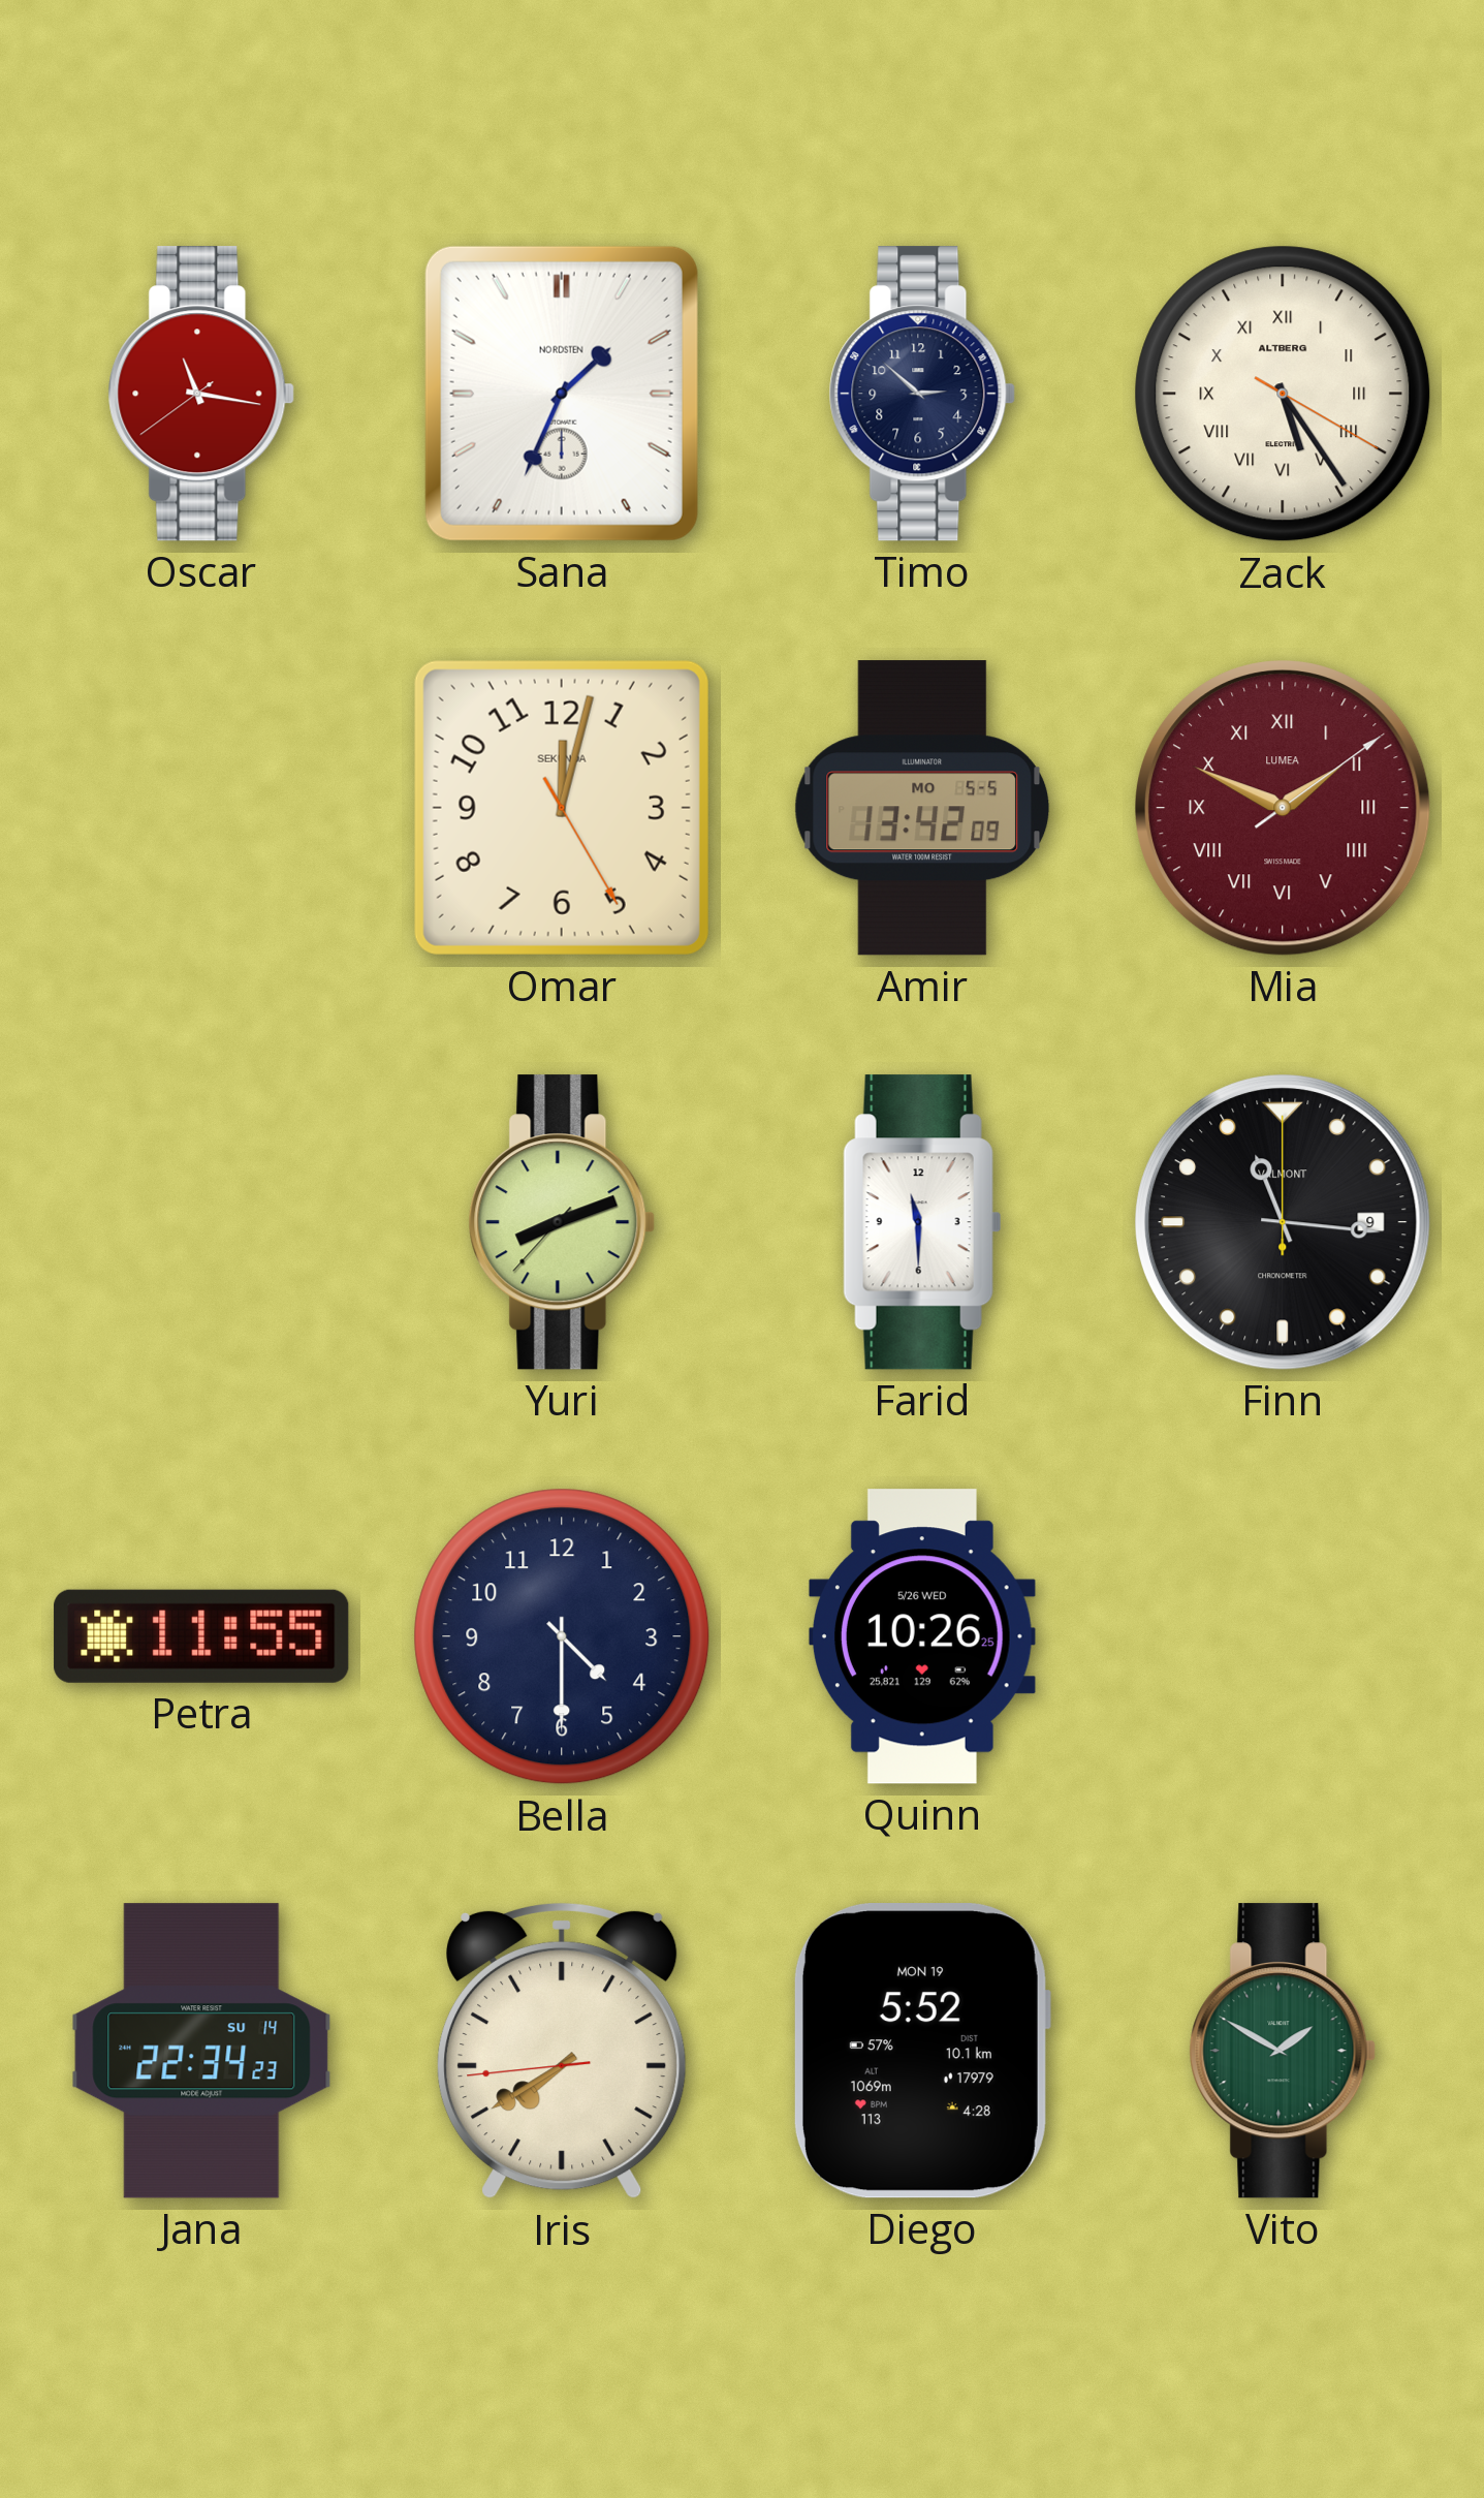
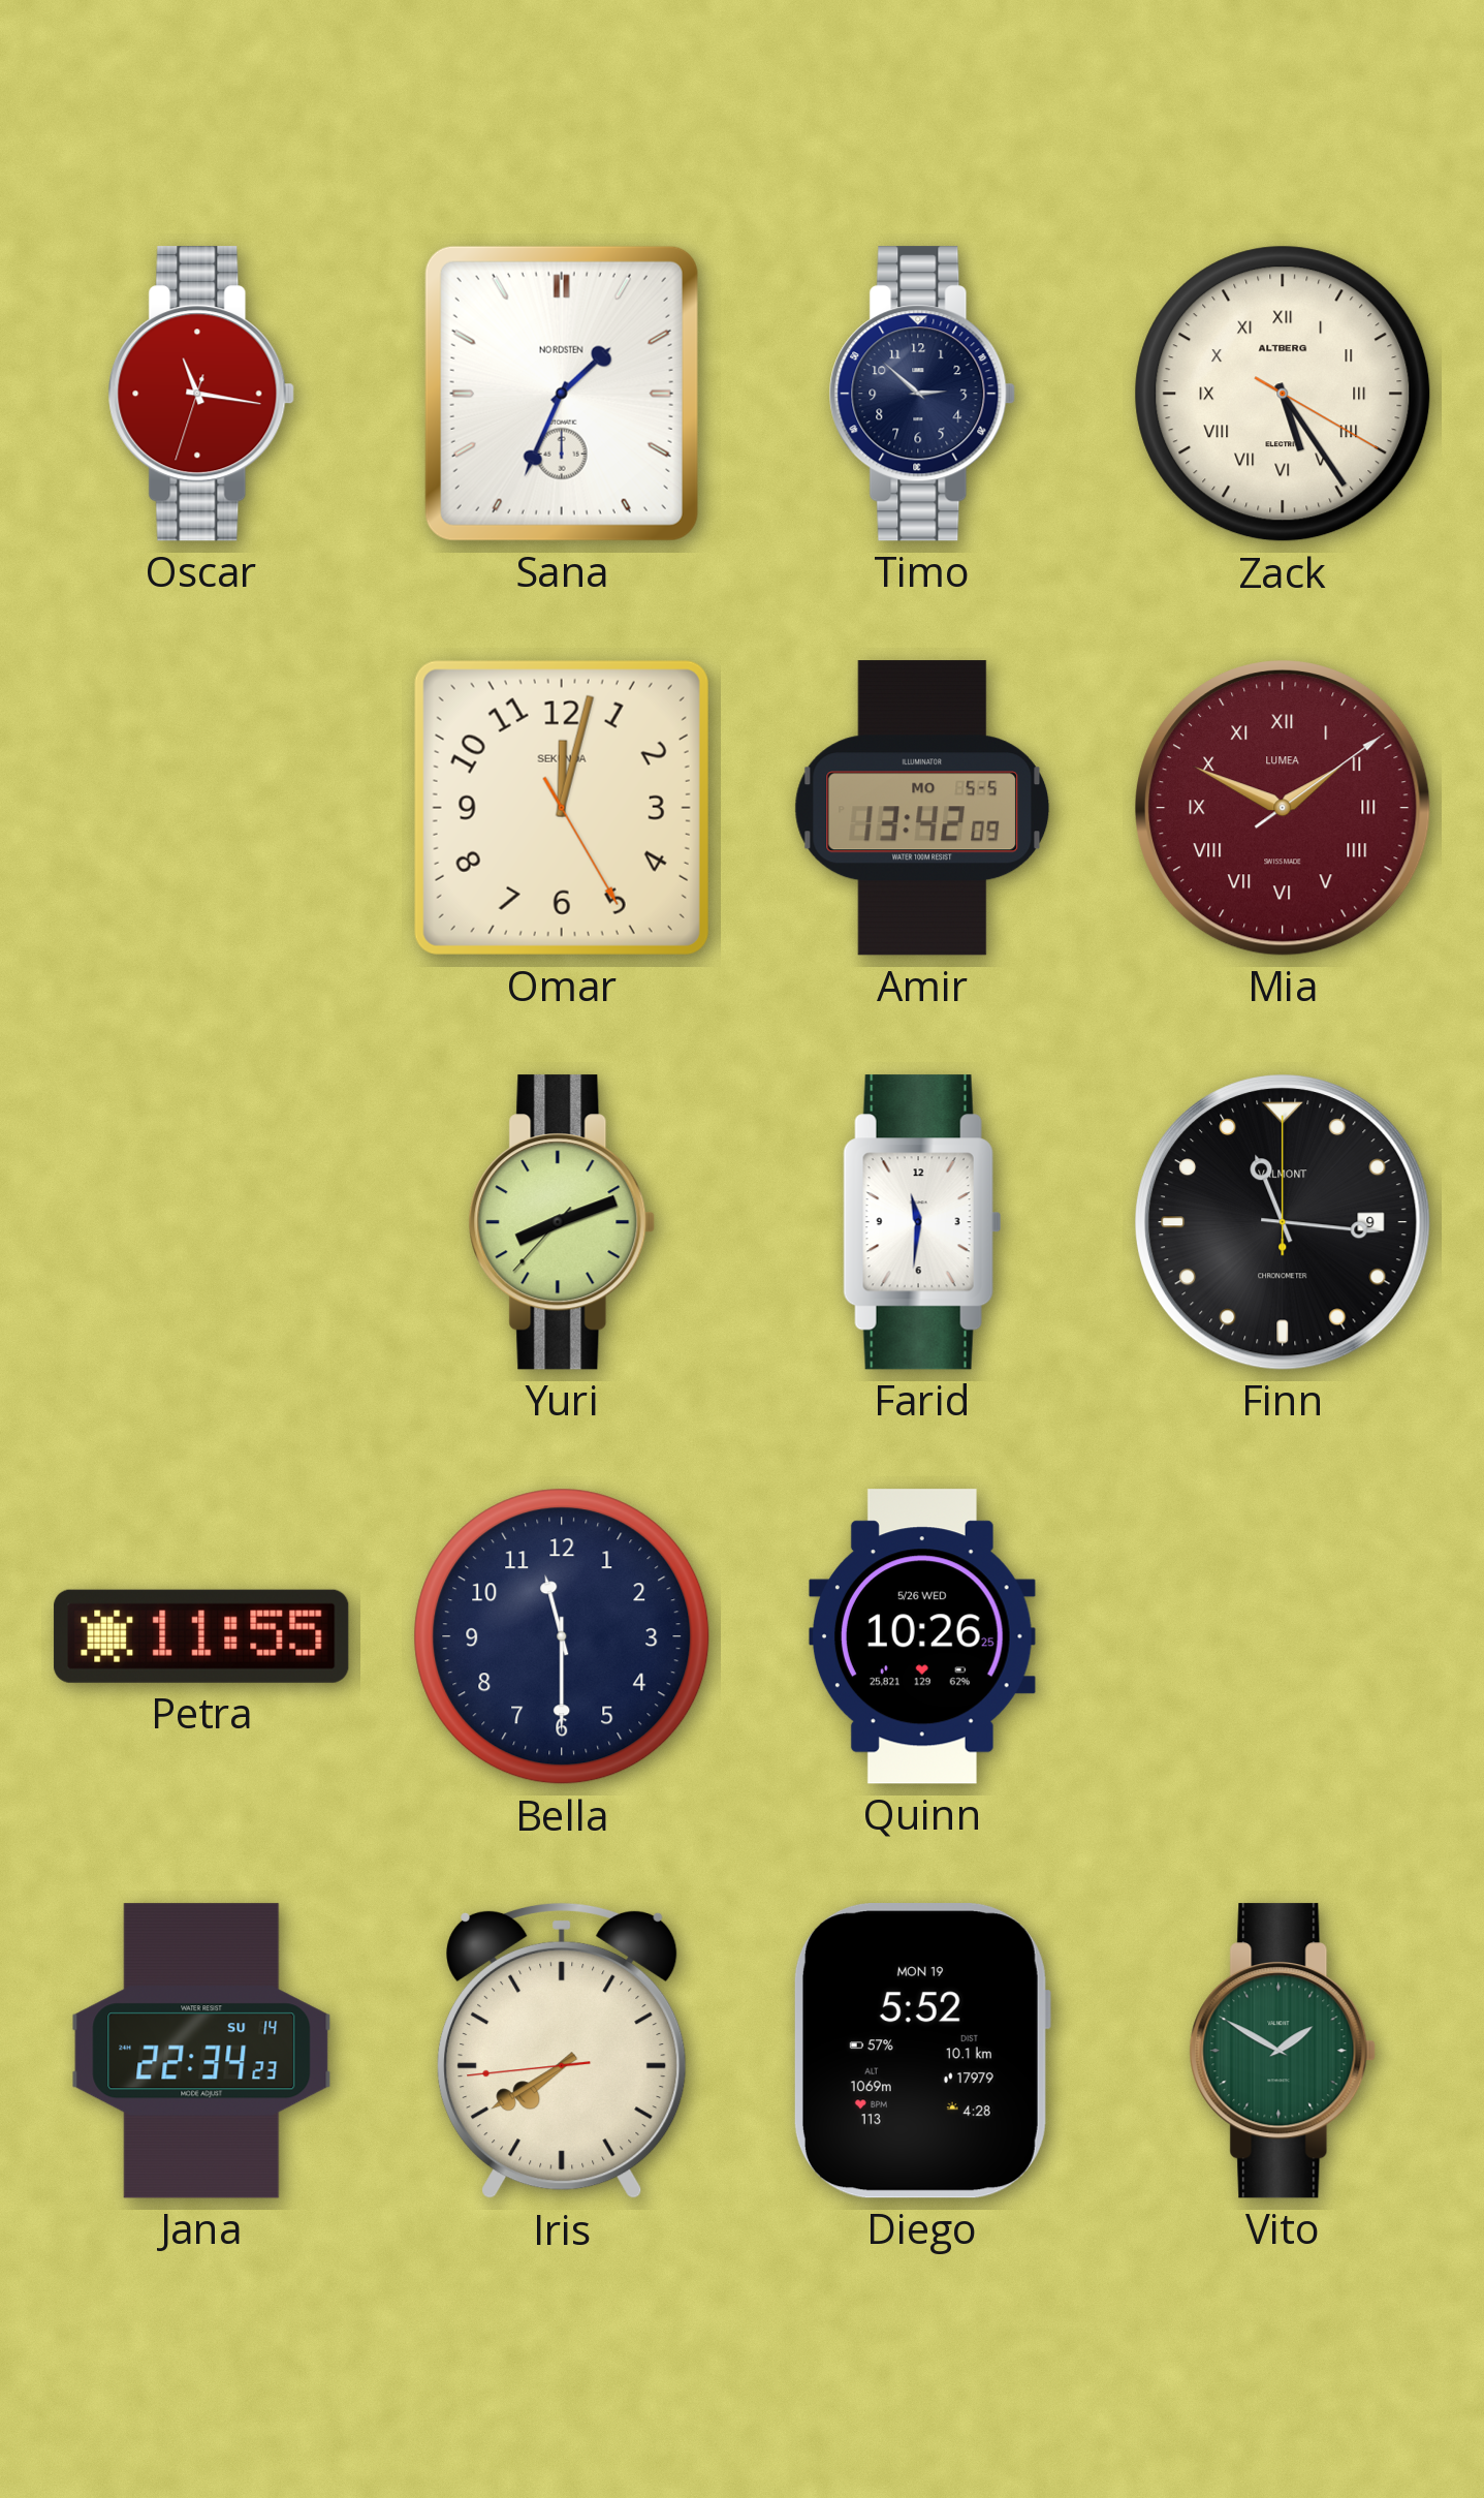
Oscar: 11:16:39 -> 11:16:33 (201, 394)
Farid: 11:30 -> 11:31 (922, 1222)
Bella: 4:30 -> 11:30 (562, 1636)
